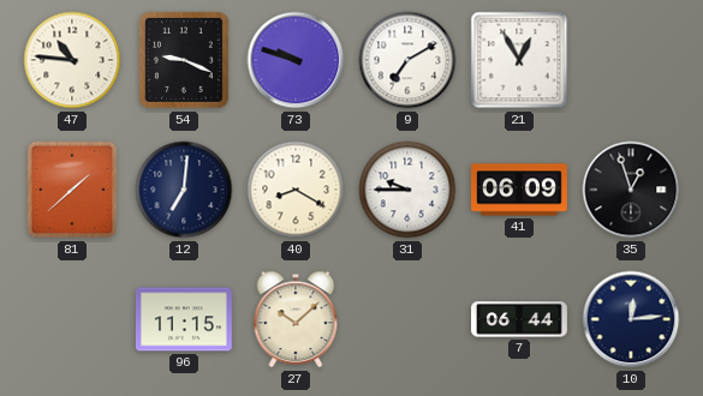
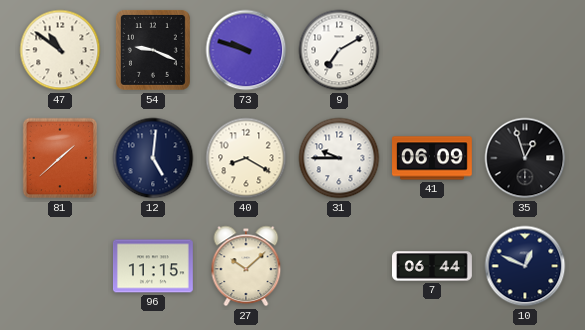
47: 10:46 -> 10:51 (60, 50)
21: 12:55 -> none (519, 60)
12: 7:01 -> 5:01 (153, 158)
10: 12:14 -> 12:49 (525, 266)
